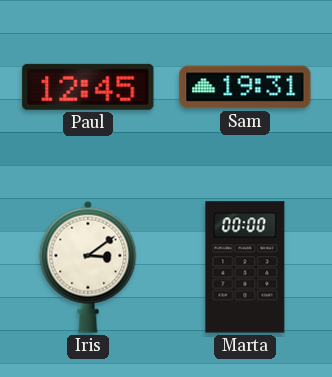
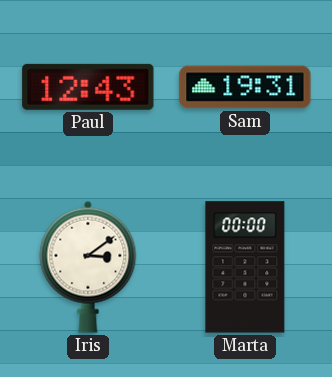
Paul: 12:45 -> 12:43 (88, 87)
